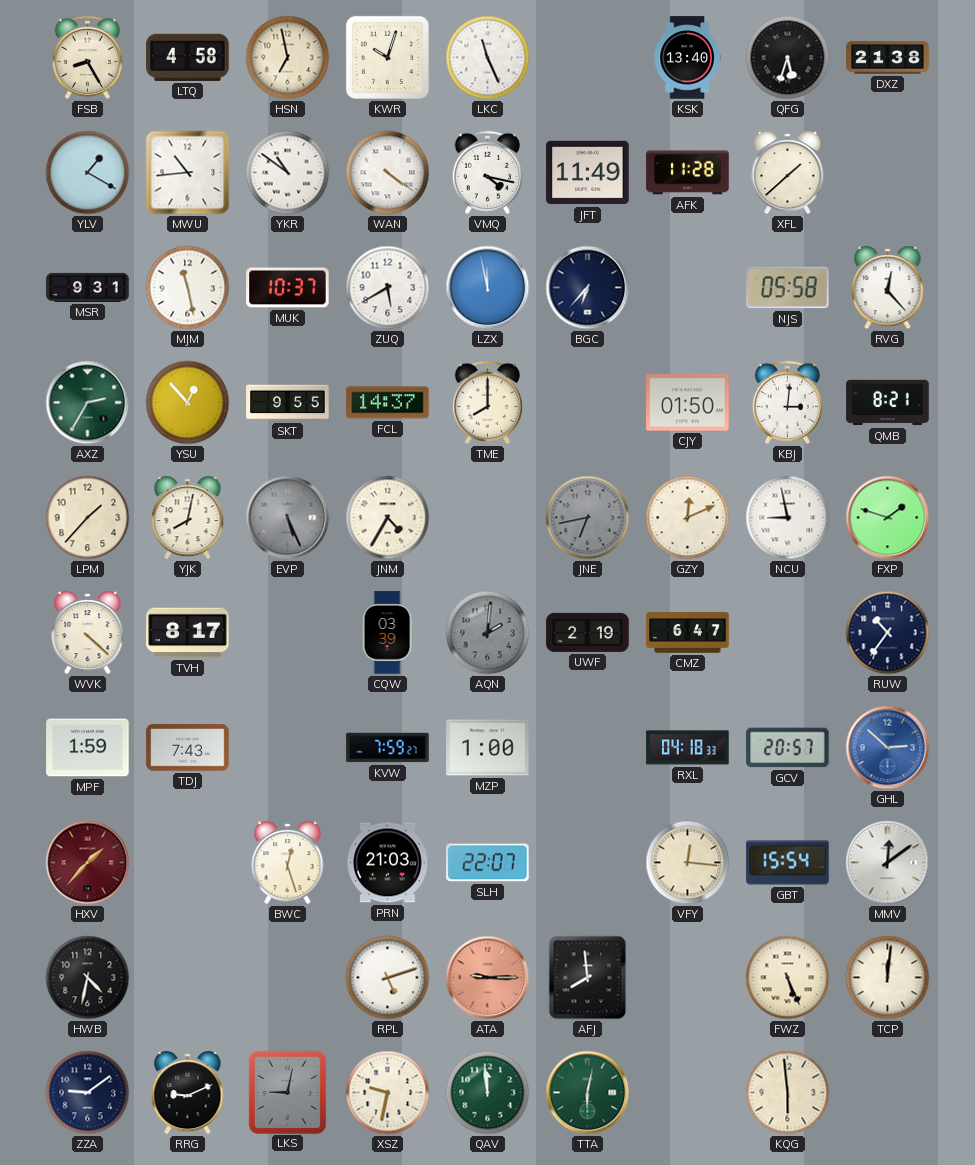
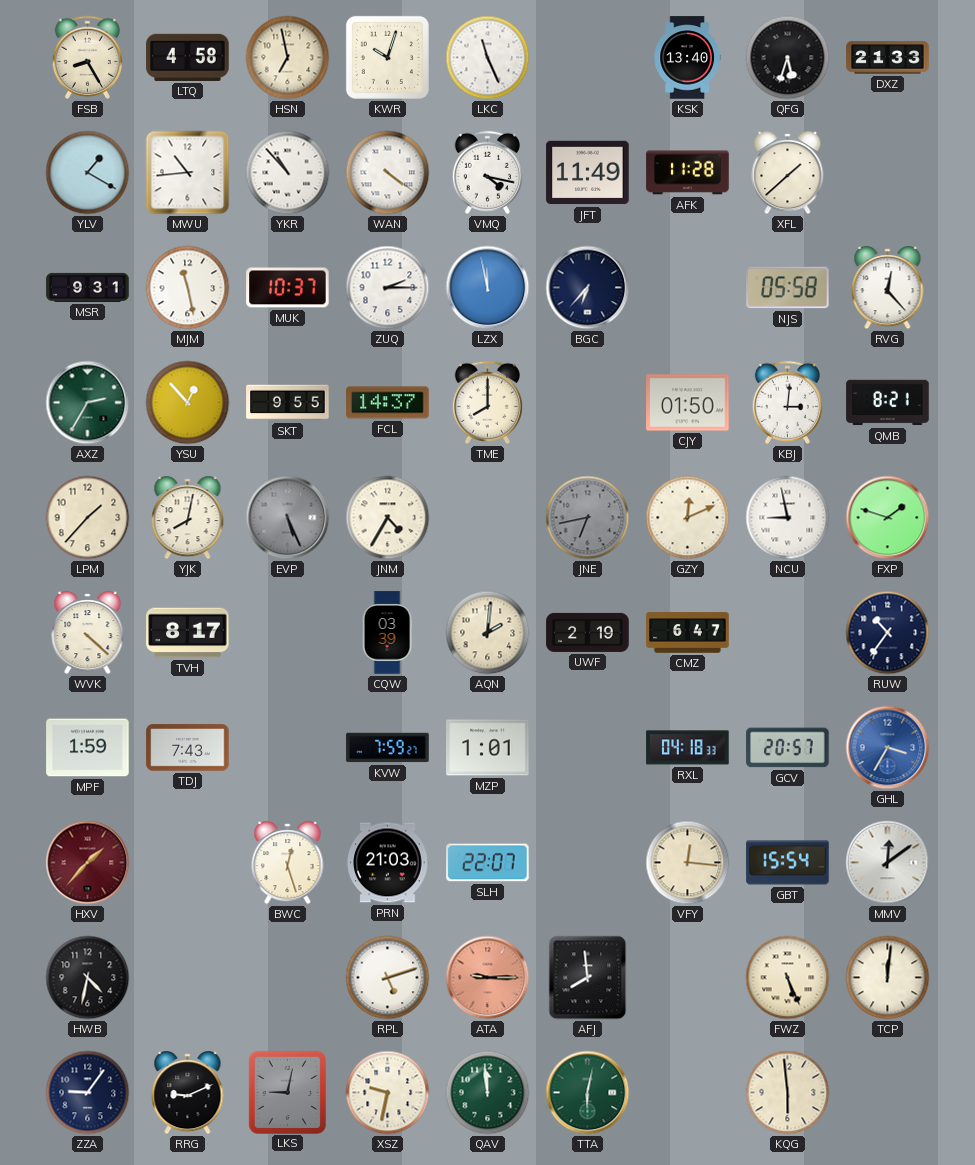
DXZ: 21:38 -> 21:33 (888, 58)
YKR: 10:51 -> 10:53 (288, 173)
ZUQ: 5:40 -> 2:15 (388, 288)
AQN dial: grey -> cream (488, 633)
MZP: 1:00 -> 1:01 (488, 748)
GHL: 2:52 -> 3:35 (888, 748)
ZZA: 9:09 -> 9:06 (88, 1093)
